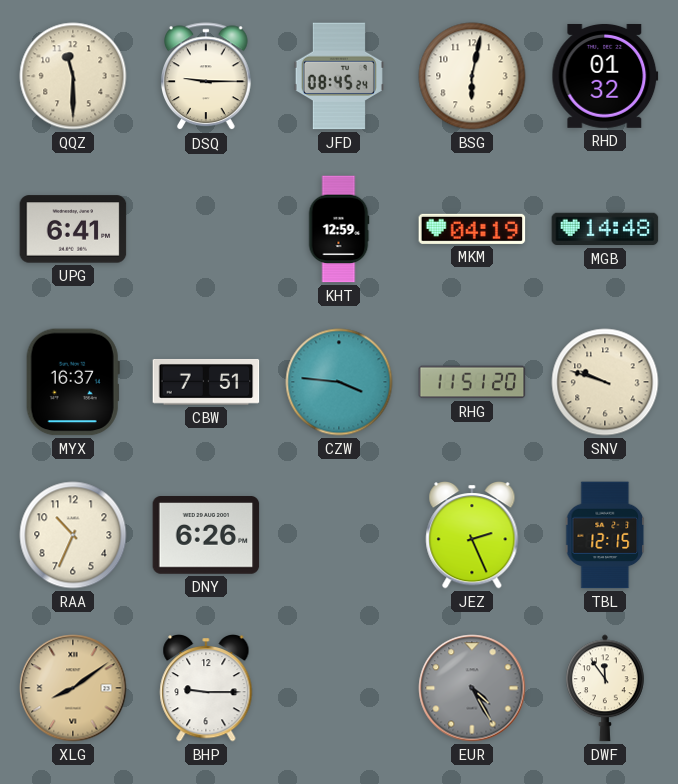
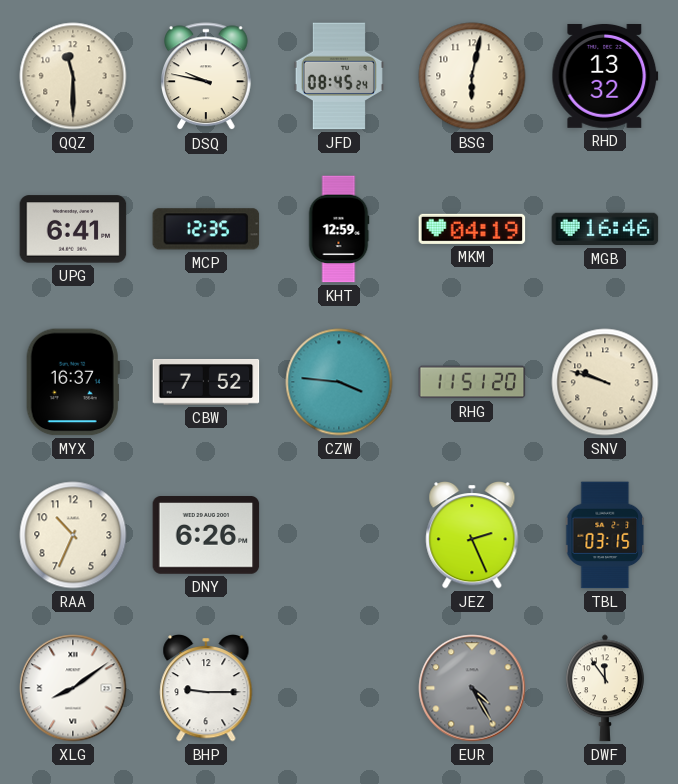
DSQ: 9:15 -> 9:47 (207, 77)
RHD: 01:32 -> 13:32 (605, 76)
MCP: none -> 12:35 (206, 229)
MGB: 14:48 -> 16:46 (605, 229)
CBW: 7:51 -> 7:52 (206, 382)
TBL: 12:15 -> 03:15 (605, 535)
XLG dial: champagne -> white (73, 688)
